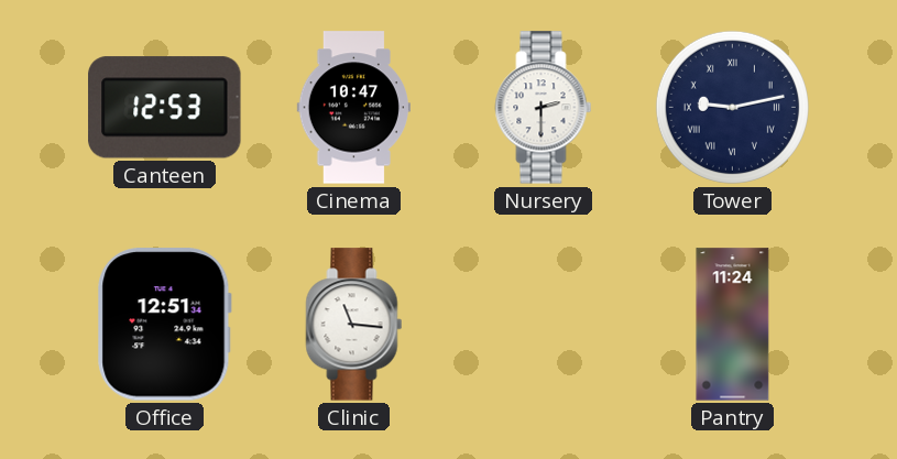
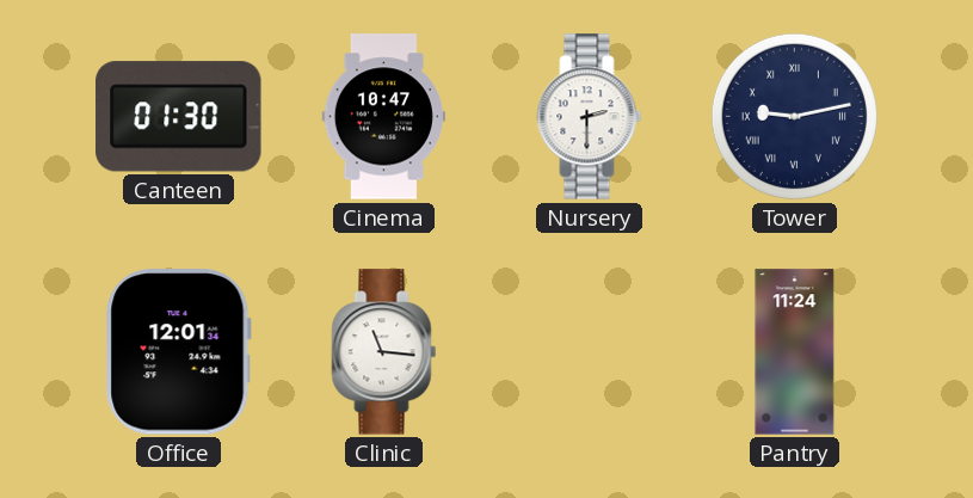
Canteen: 12:53 -> 01:30 (179, 117)
Office: 12:51 -> 12:01 (178, 352)
